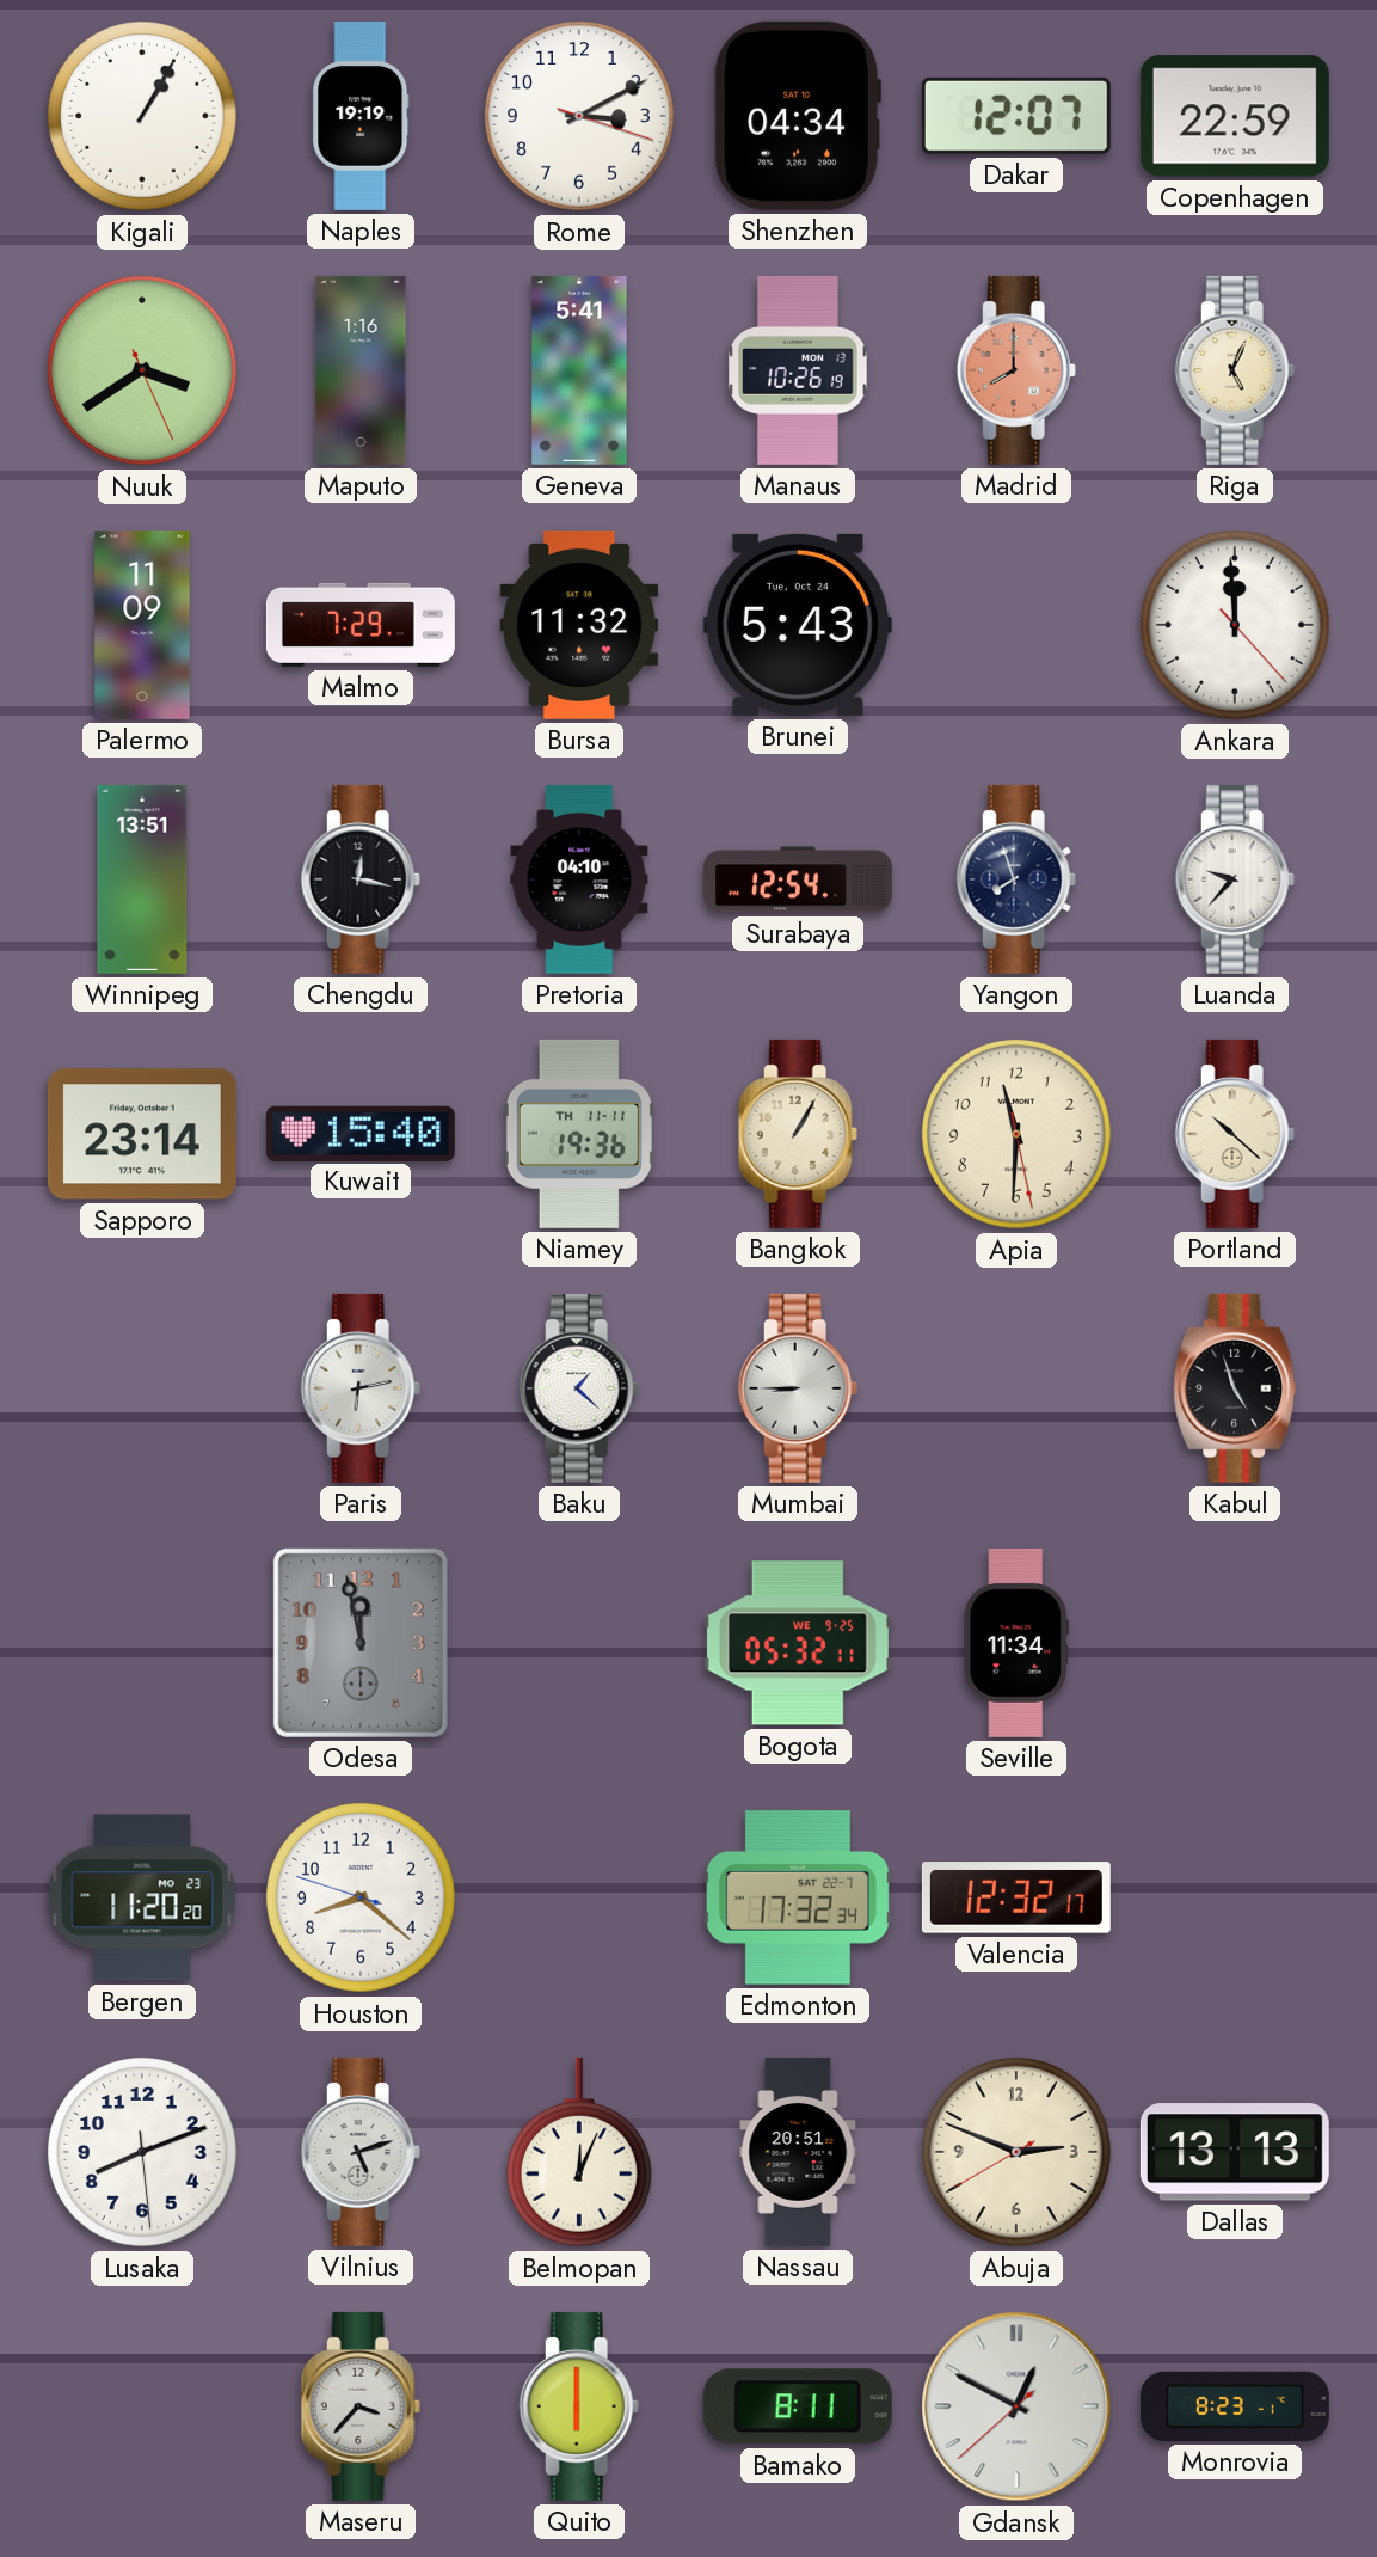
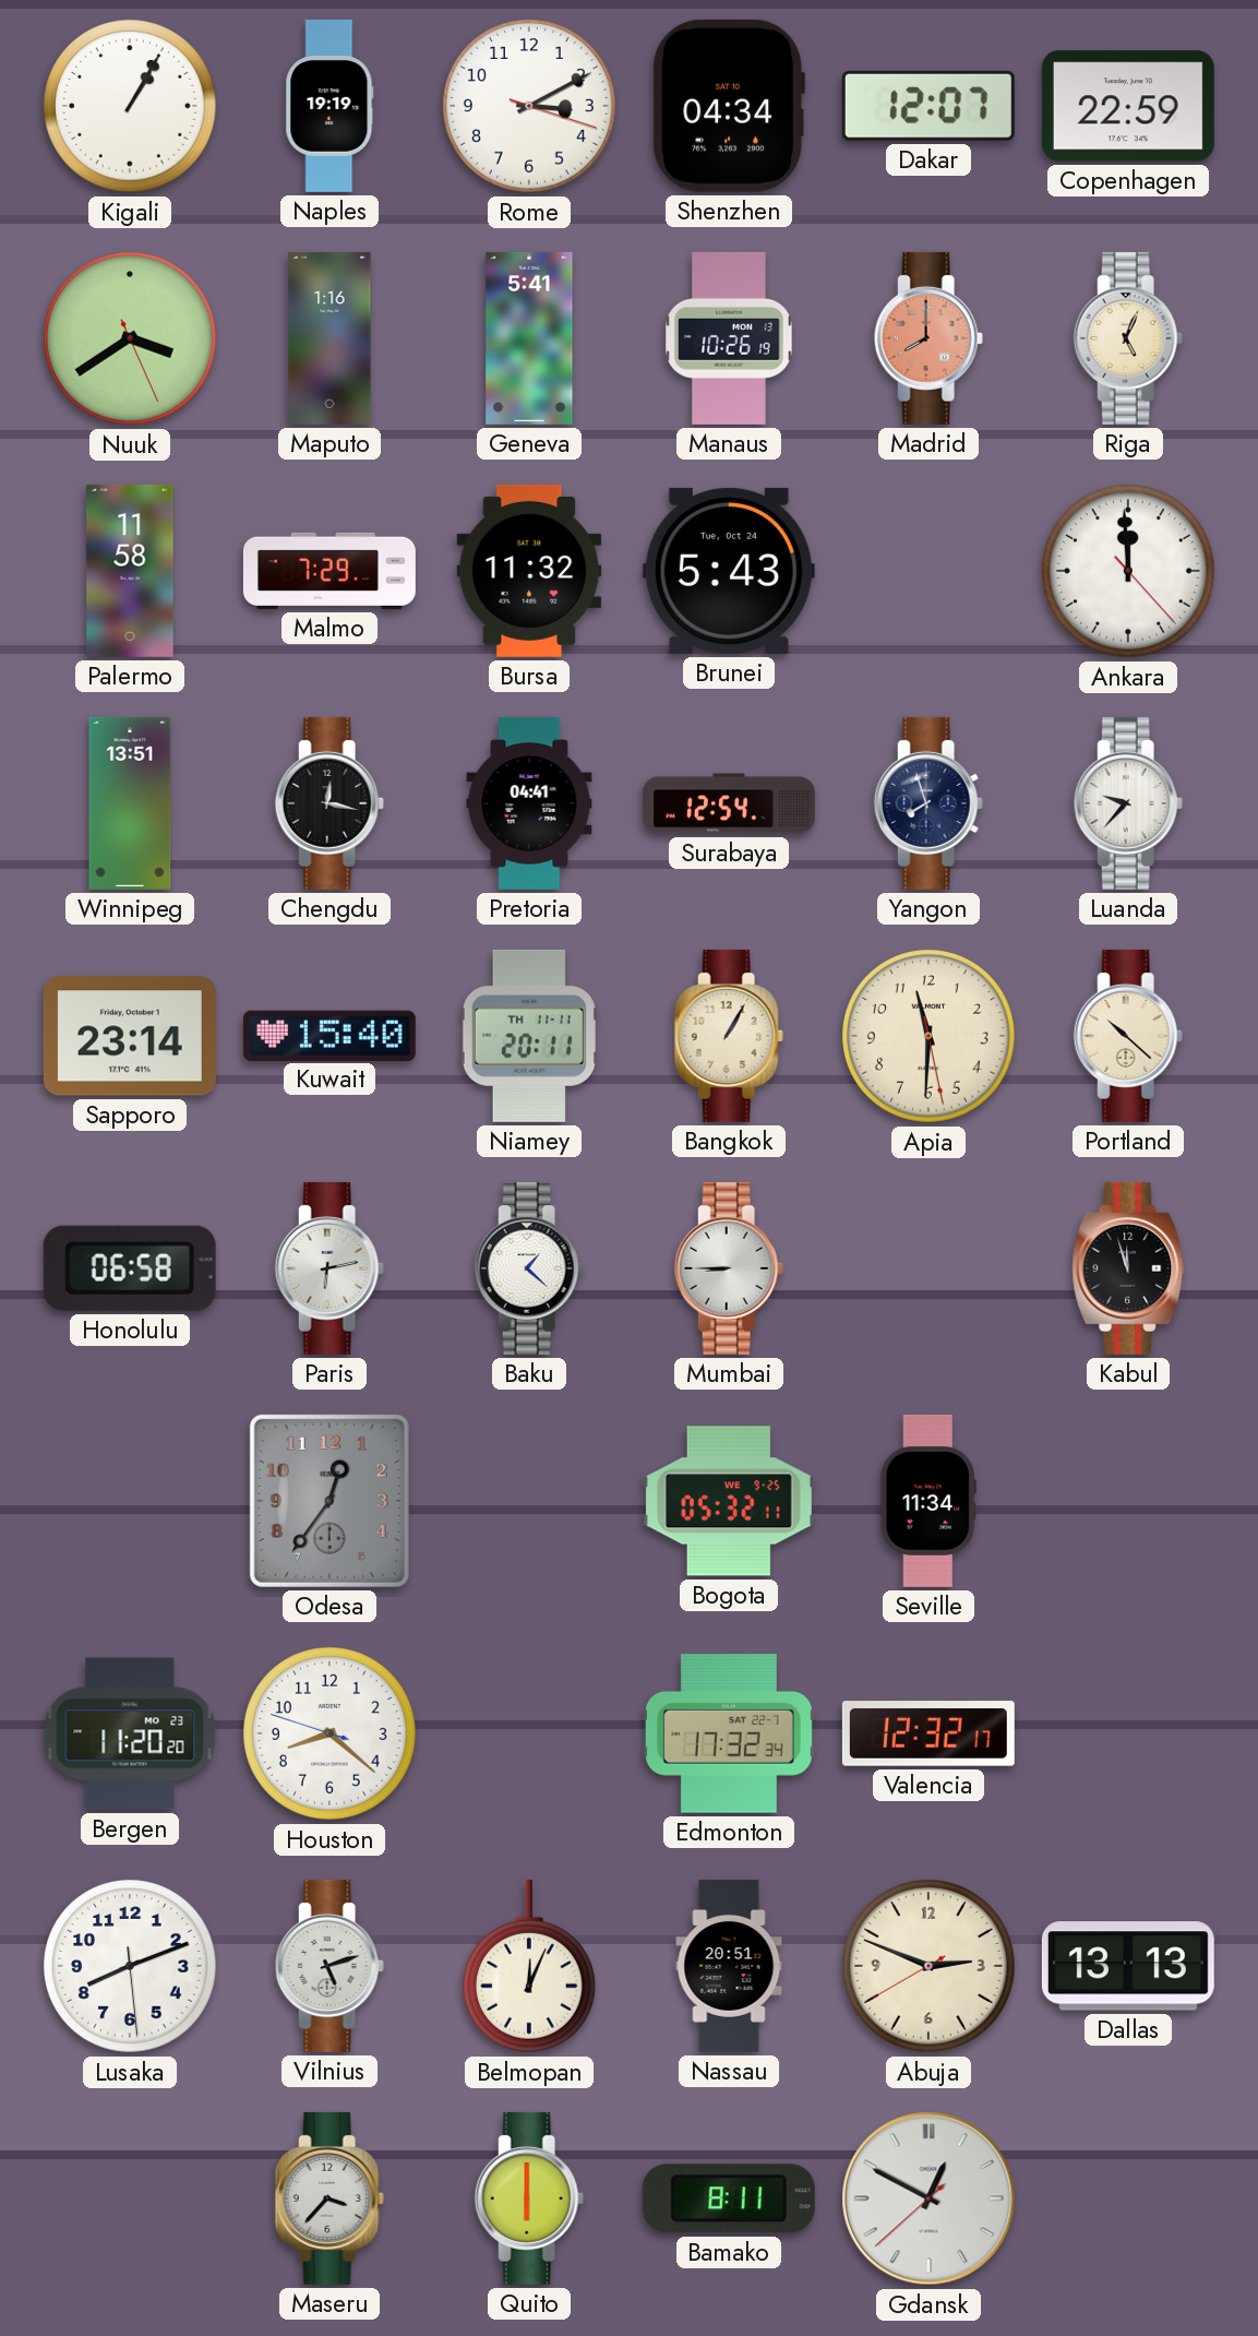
Palermo: 11:09 -> 11:58 (130, 571)
Pretoria: 04:10 -> 04:41 (529, 803)
Niamey: 19:36 -> 20:11 (529, 1036)
Honolulu: none -> 06:58 (130, 1268)
Kabul: 4:57 -> 11:57 (1128, 1268)
Odesa: 11:58 -> 12:36 (330, 1501)
Monrovia: 8:23 -> none (1235, 2406)
